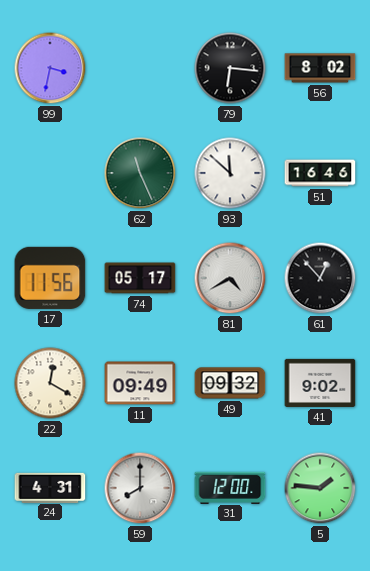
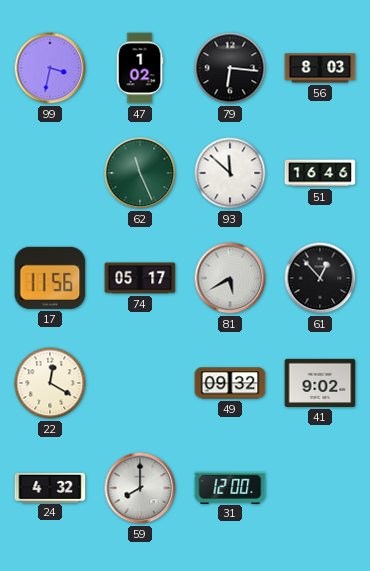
47: none -> 1:02 (140, 68)
56: 8:02 -> 8:03 (320, 68)
81: 4:40 -> 5:40 (230, 278)
11: 09:49 -> none (140, 383)
24: 4:31 -> 4:32 (50, 487)
5: 1:46 -> none (320, 488)
